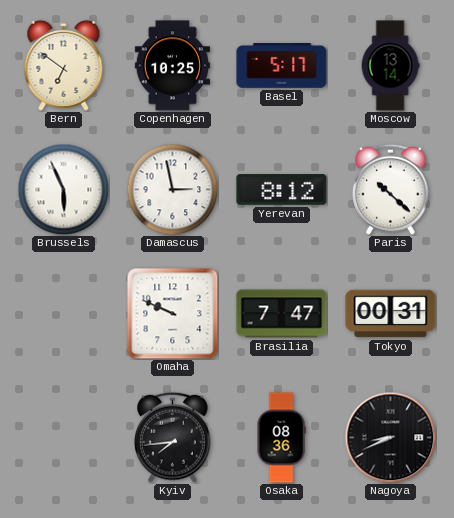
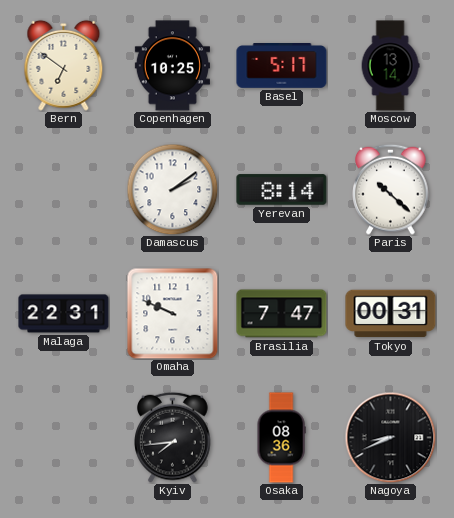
Brussels: 5:56 -> none (63, 189)
Damascus: 2:58 -> 2:09 (172, 189)
Yerevan: 8:12 -> 8:14 (282, 190)
Malaga: none -> 22:31 (64, 314)
